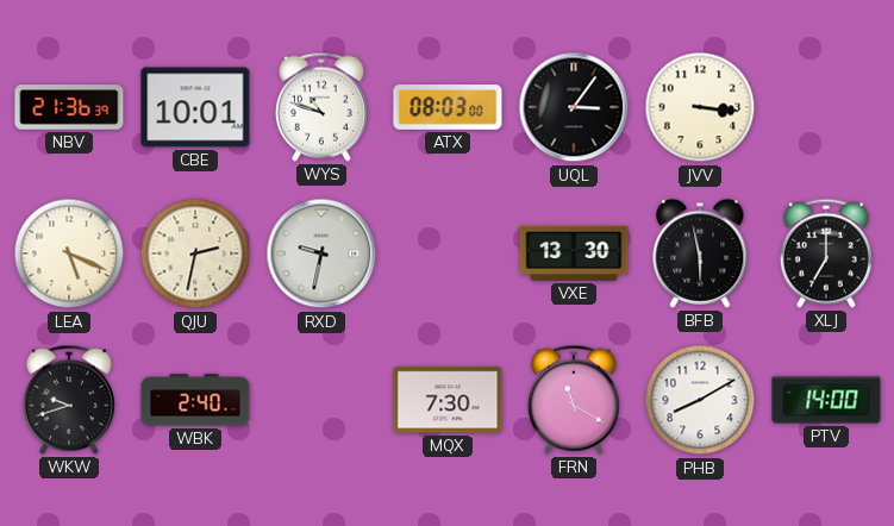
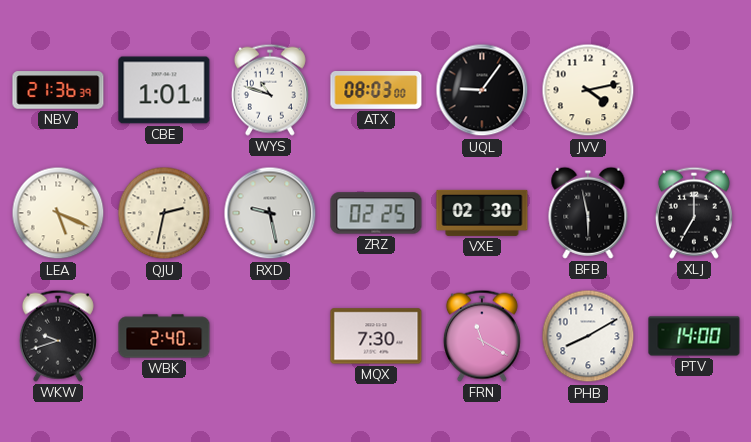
CBE: 10:01 -> 1:01 (164, 90)
UQL: 3:06 -> 9:06 (482, 90)
JVV: 3:16 -> 4:13 (588, 90)
RXD: 9:32 -> 9:28 (270, 213)
ZRZ: none -> 02:25 (376, 213)
VXE: 13:30 -> 02:30 (482, 213)
